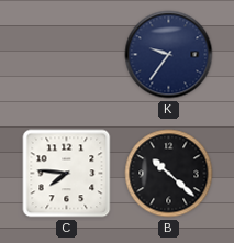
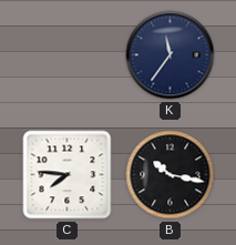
K: 9:36 -> 11:36 (171, 55)
B: 10:22 -> 10:17 (171, 175)
